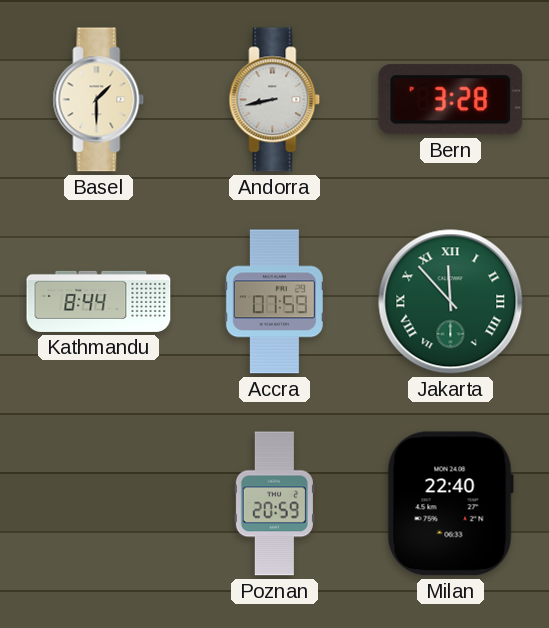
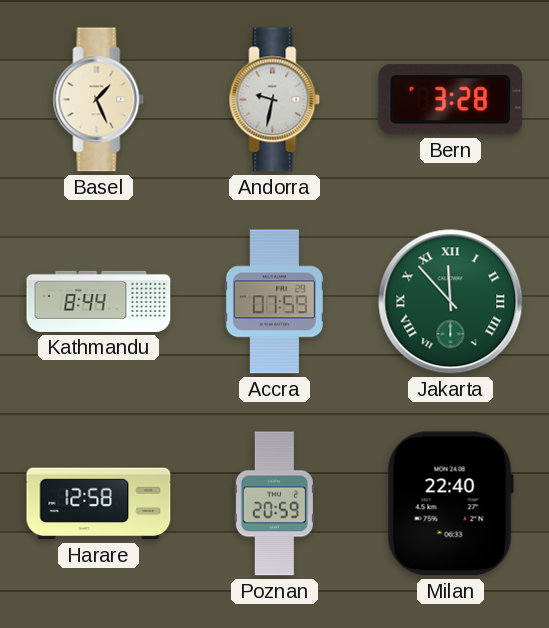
Basel: 1:30 -> 1:26 (99, 100)
Andorra: 8:43 -> 9:32 (275, 100)
Harare: none -> 12:58 (99, 504)
